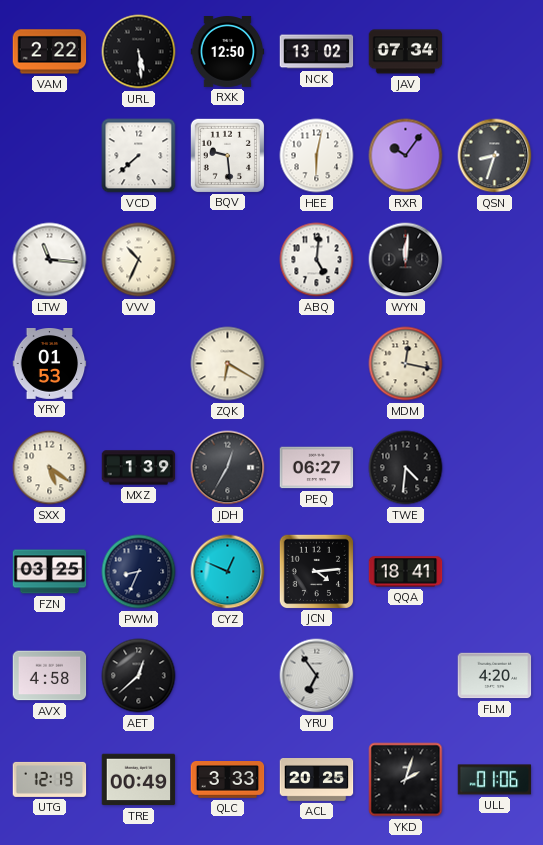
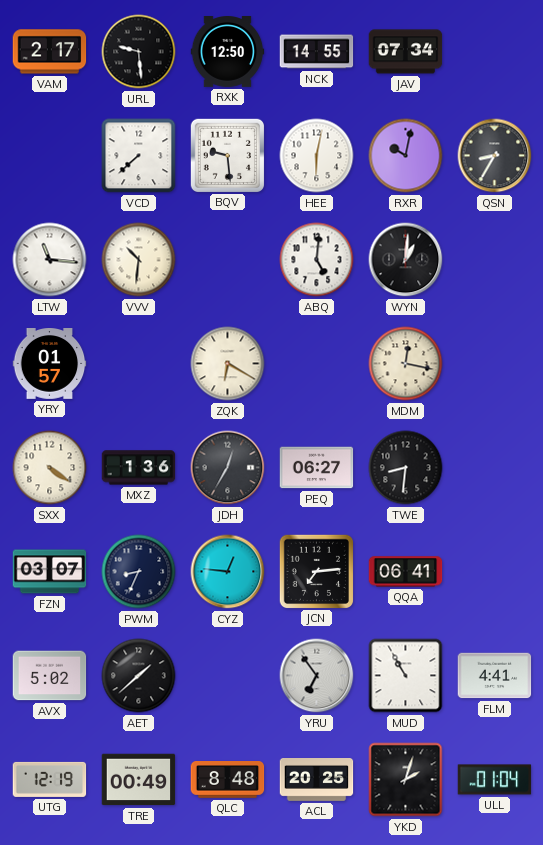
VAM: 2:22 -> 2:17 (50, 52)
URL: 5:29 -> 9:29 (139, 52)
NCK: 13:02 -> 14:55 (317, 52)
RXR: 10:06 -> 10:02 (406, 156)
QSN: 8:33 -> 8:35 (495, 156)
VVV: 10:34 -> 10:31 (139, 260)
WYN: 12:01 -> 1:01 (406, 260)
YRY: 01:53 -> 01:57 (50, 364)
SXX: 5:21 -> 4:21 (50, 468)
MXZ: 1:39 -> 1:36 (139, 468)
TWE: 4:31 -> 8:31 (406, 468)
FZN: 03:25 -> 03:07 (50, 572)
CYZ: 12:49 -> 12:46 (228, 572)
JCN: 4:14 -> 7:14 (316, 571)
QQA: 18:41 -> 06:41 (406, 572)
AVX: 4:58 -> 5:02 (50, 676)
AET: 12:38 -> 1:38 (139, 676)
MUD: none -> 10:55 (406, 676)
FLM: 4:20 -> 4:41 (495, 676)
QLC: 3:33 -> 8:48 (228, 780)
ULL: 01:06 -> 01:04 (495, 780)
